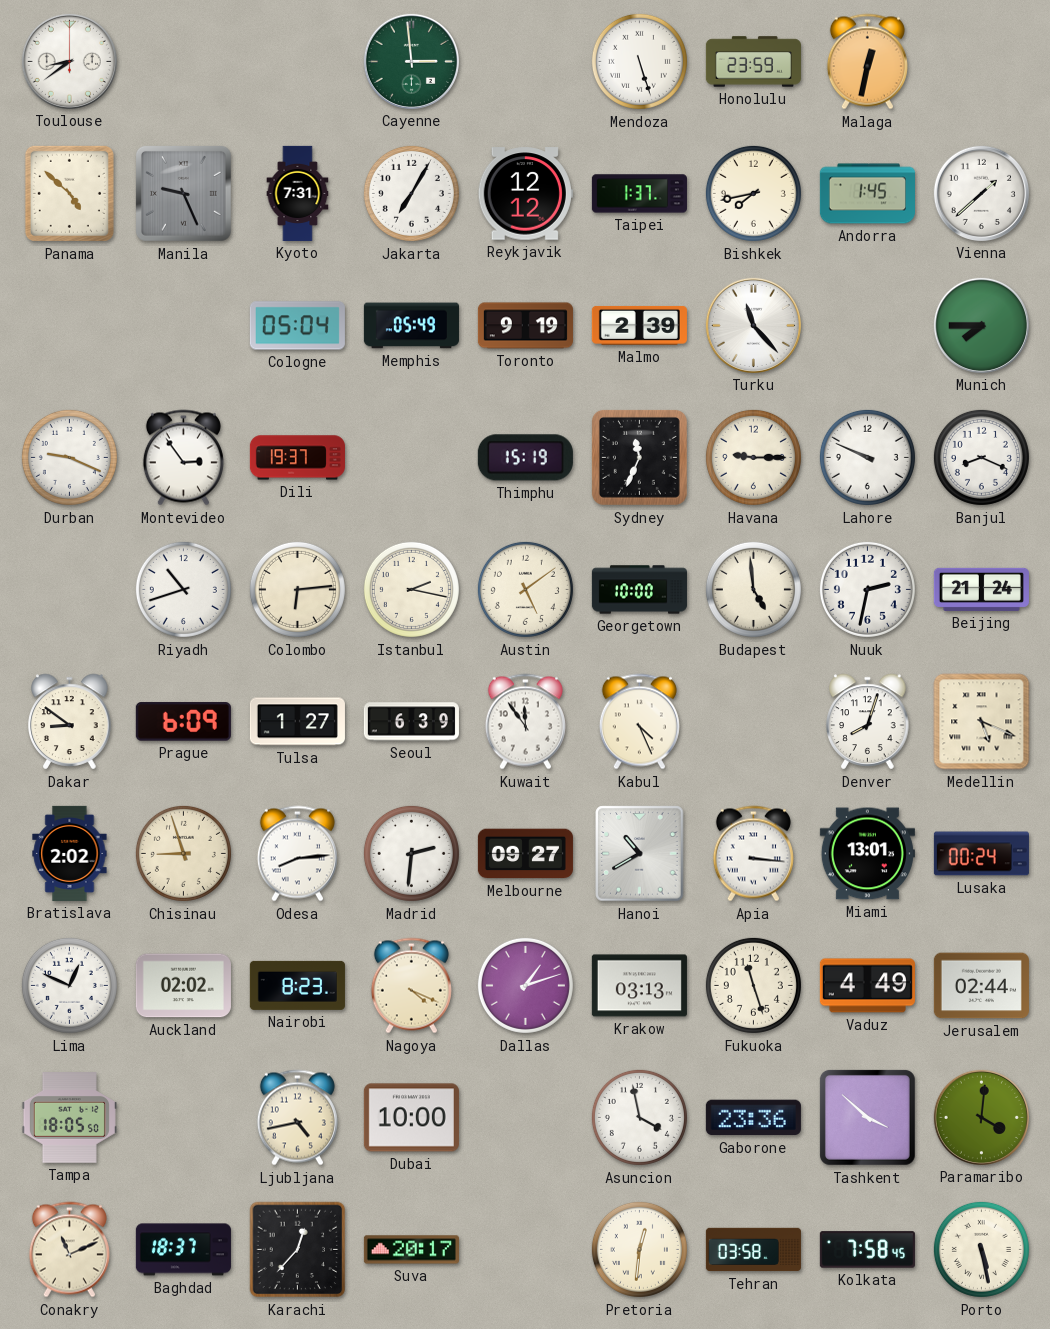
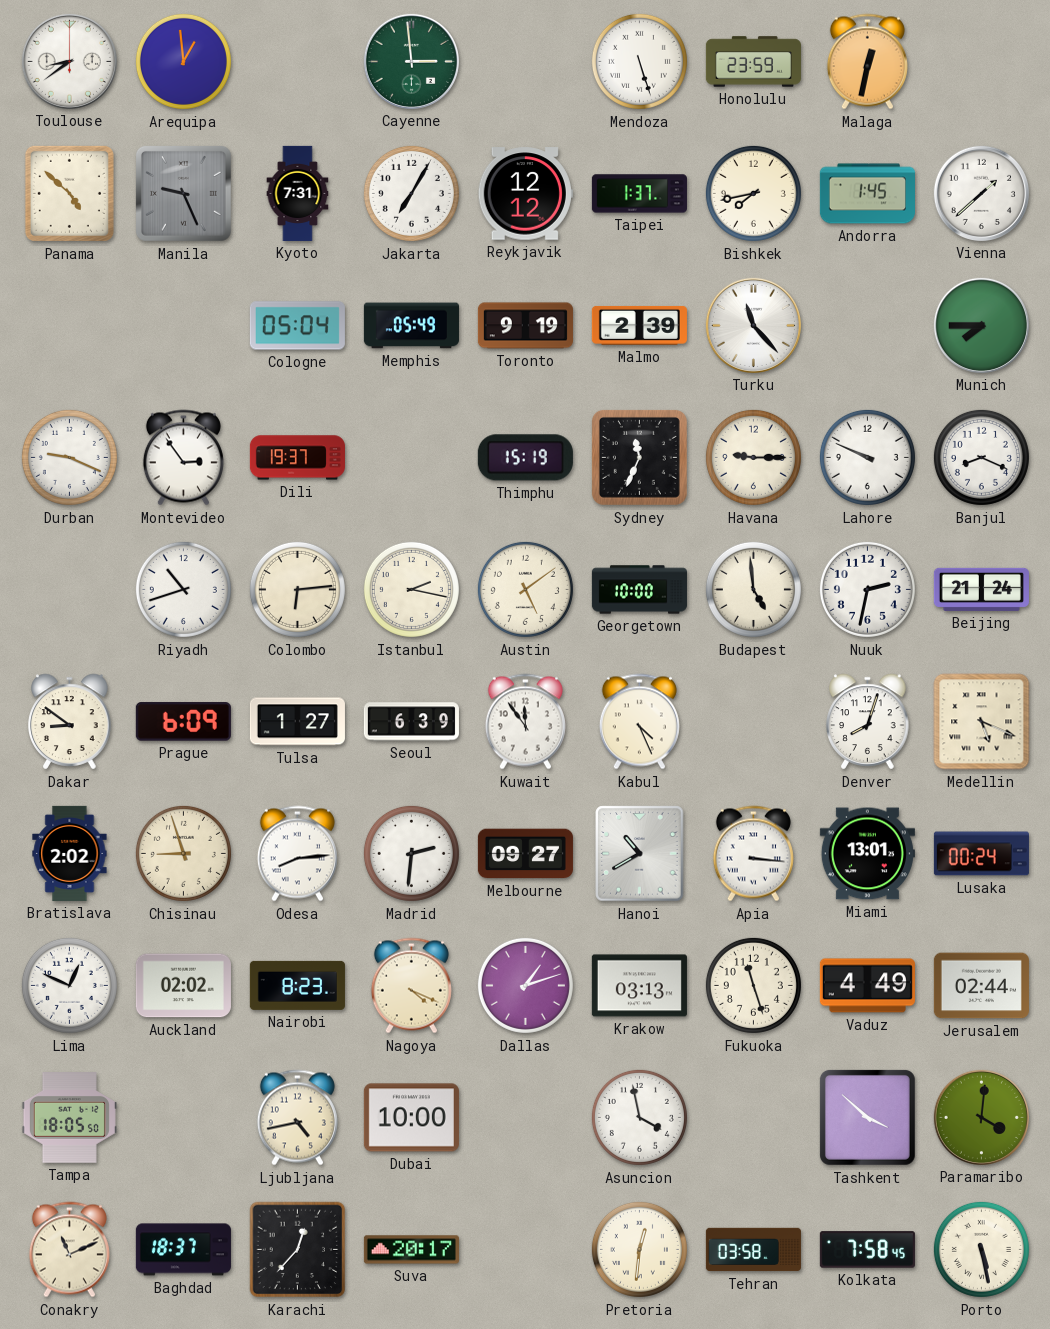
Arequipa: none -> 12:59 (183, 61)
Gaborone: 23:36 -> none (753, 1118)
